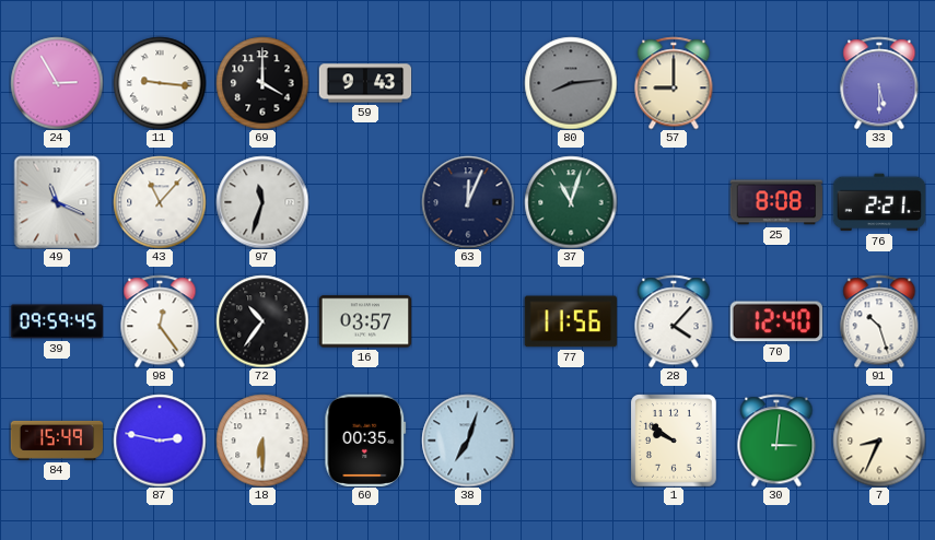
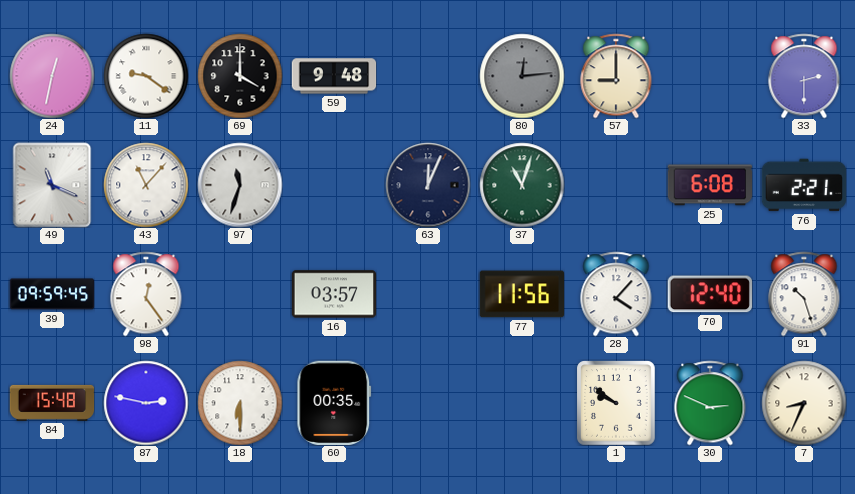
24: 2:55 -> 12:32 (52, 76)
11: 9:16 -> 9:21 (146, 76)
59: 9:43 -> 9:48 (334, 76)
80: 8:14 -> 12:14 (522, 76)
33: 5:30 -> 2:30 (804, 76)
25: 8:08 -> 6:08 (710, 185)
72: 10:36 -> none (262, 321)
84: 15:49 -> 15:48 (52, 403)
38: 7:03 -> none (468, 441)
30: 3:01 -> 2:49 (710, 403)
